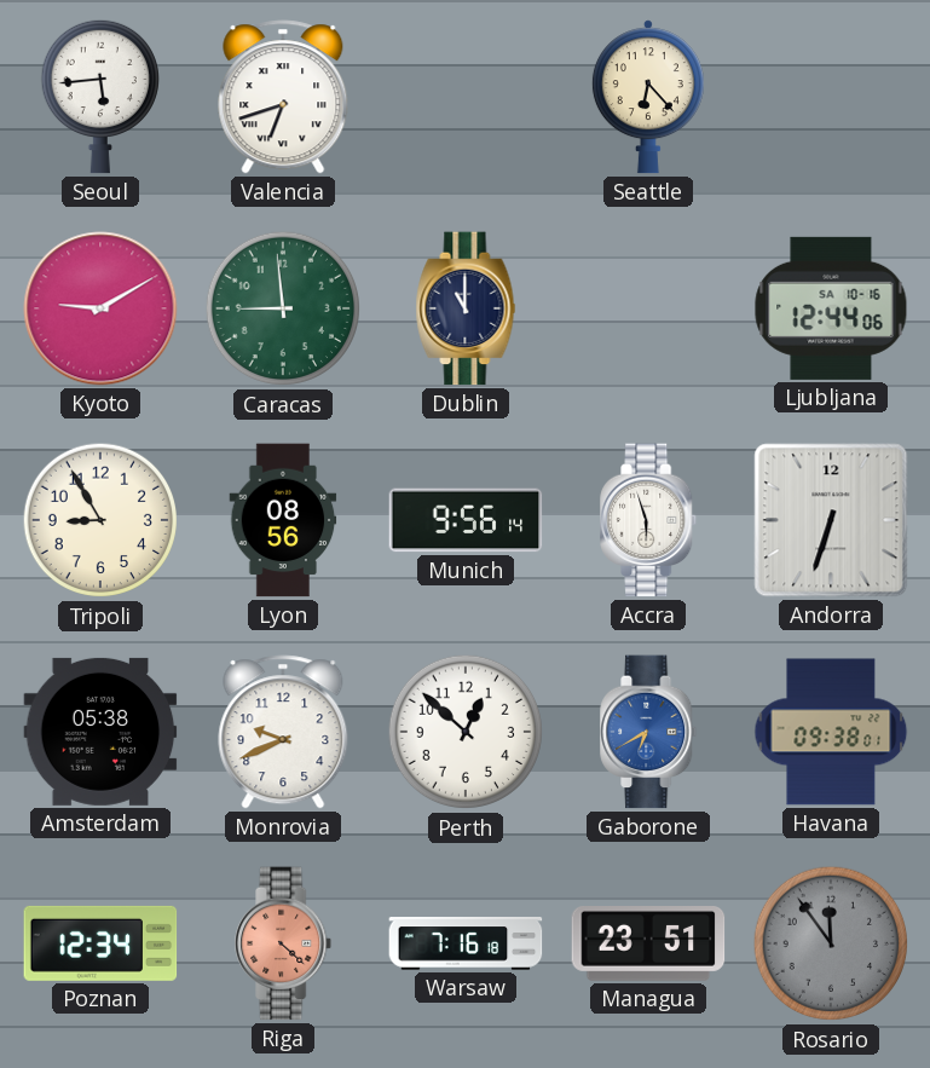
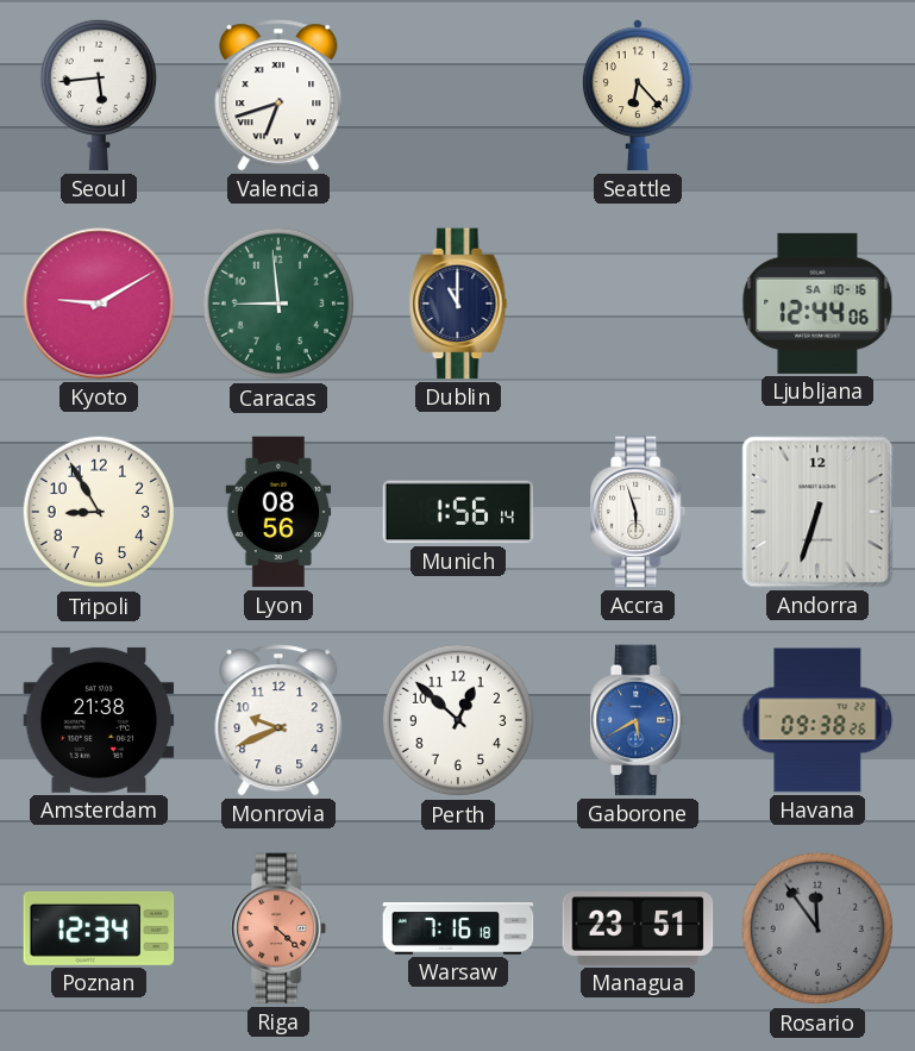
Munich: 9:56 -> 1:56 (458, 512)
Amsterdam: 05:38 -> 21:38 (99, 720)
Gaborone: 6:40 -> 5:40 (639, 720)
Havana: 09:38:01 -> 09:38:26 (817, 720)
